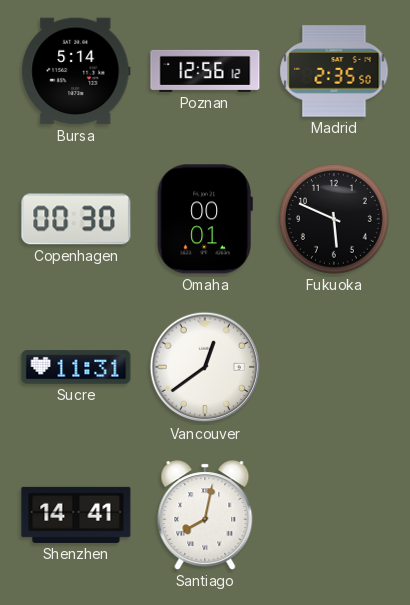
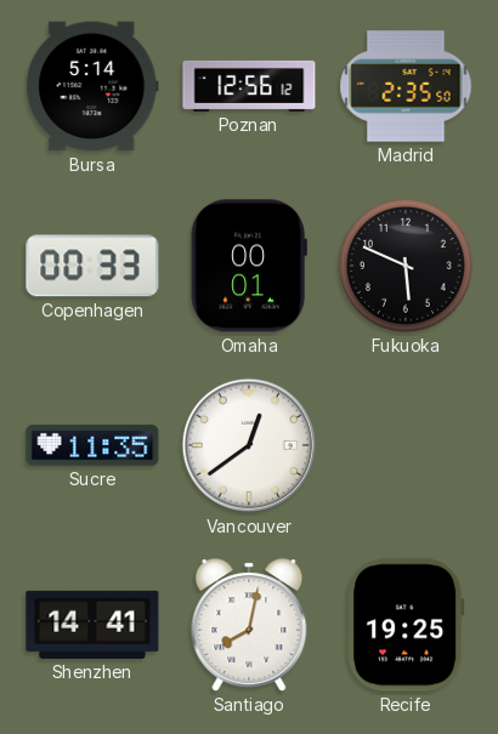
Copenhagen: 00:30 -> 00:33 (92, 266)
Sucre: 11:31 -> 11:35 (92, 445)
Recife: none -> 19:25 (407, 625)
